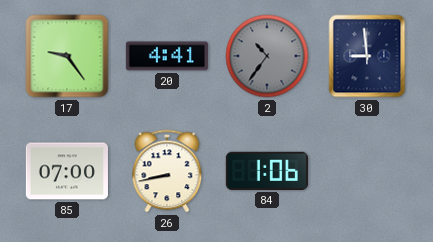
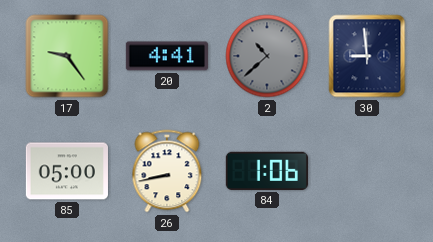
2: 10:36 -> 10:38 (267, 56)
85: 07:00 -> 05:00 (67, 171)
